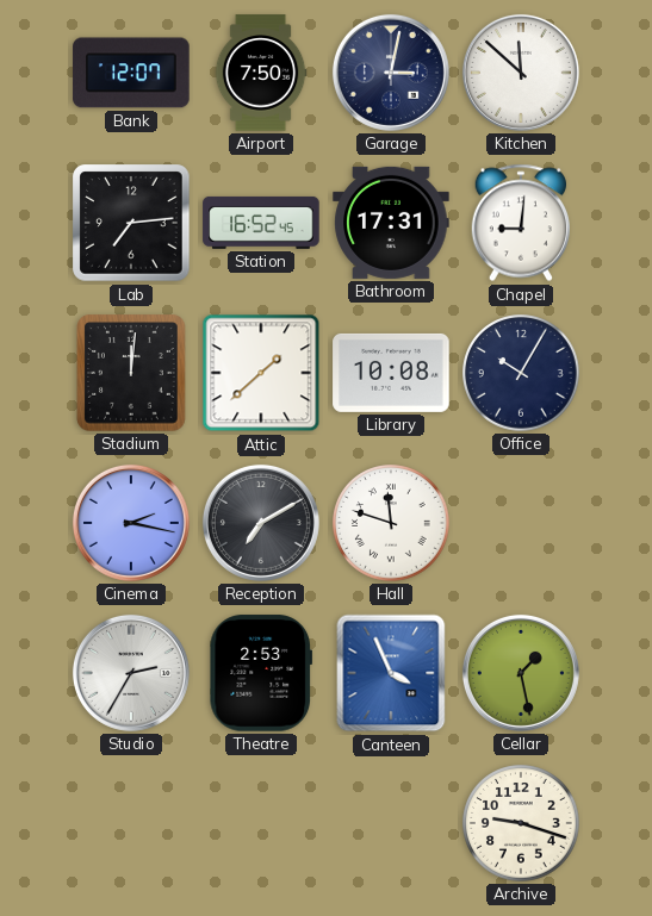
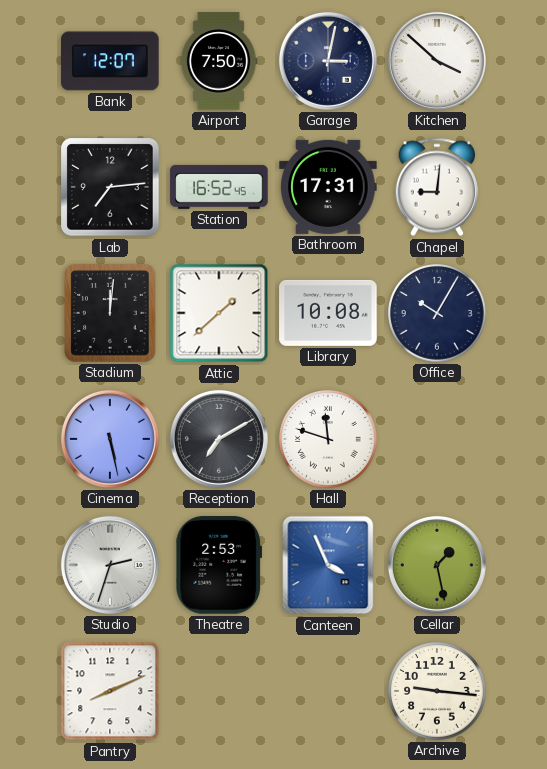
Kitchen: 11:52 -> 3:52 (437, 61)
Cinema: 2:17 -> 5:28 (110, 439)
Studio: 2:35 -> 2:33 (110, 565)
Pantry: none -> 8:11 (110, 691)
Archive: 9:18 -> 9:16 (437, 691)
